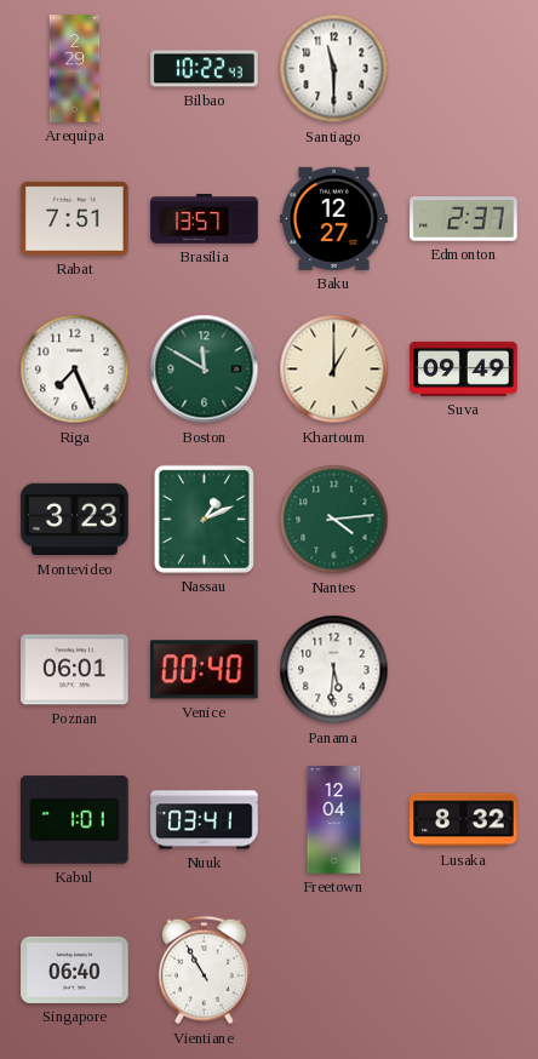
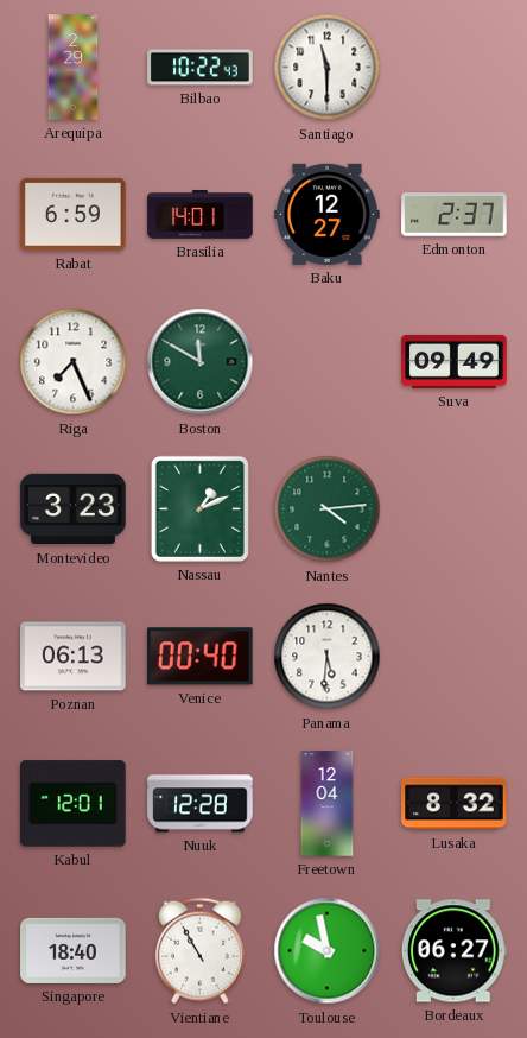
Rabat: 7:51 -> 6:59 (74, 214)
Brasilia: 13:57 -> 14:01 (201, 215)
Khartoum: 1:00 -> none (334, 370)
Poznan: 06:01 -> 06:13 (74, 657)
Kabul: 1:01 -> 12:01 (74, 804)
Nuuk: 03:41 -> 12:28 (201, 804)
Singapore: 06:40 -> 18:40 (74, 950)
Toulouse: none -> 9:58 (328, 951)
Bordeaux: none -> 06:27 (453, 951)
